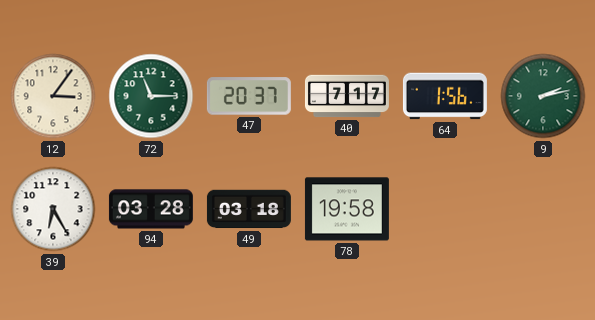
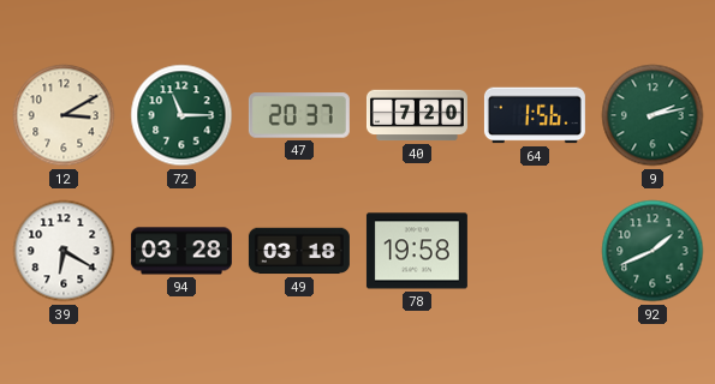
12: 3:06 -> 3:10 (64, 115)
40: 7:17 -> 7:20 (417, 115)
39: 6:25 -> 6:20 (64, 251)
92: none -> 1:41 (653, 251)
